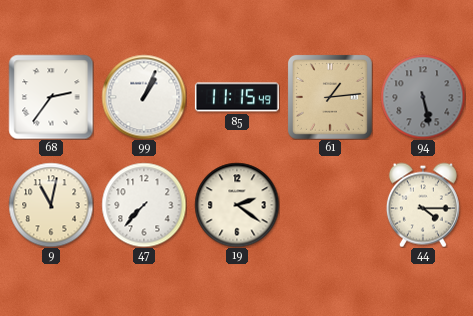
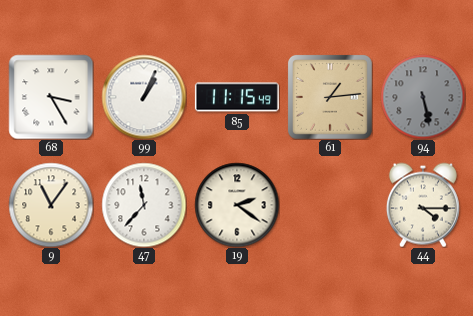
68: 2:36 -> 3:25 (51, 97)
9: 11:02 -> 11:06 (51, 205)
47: 7:37 -> 11:37 (144, 205)
